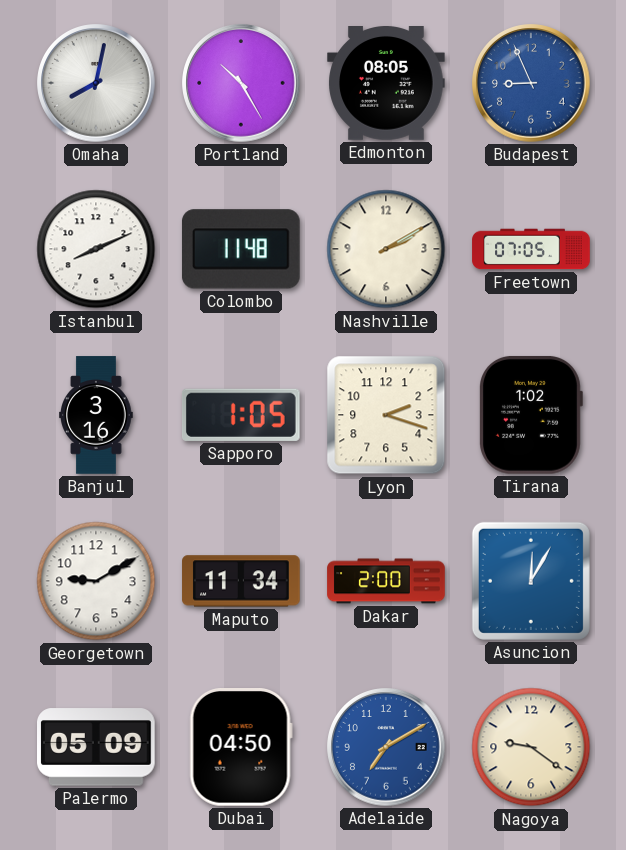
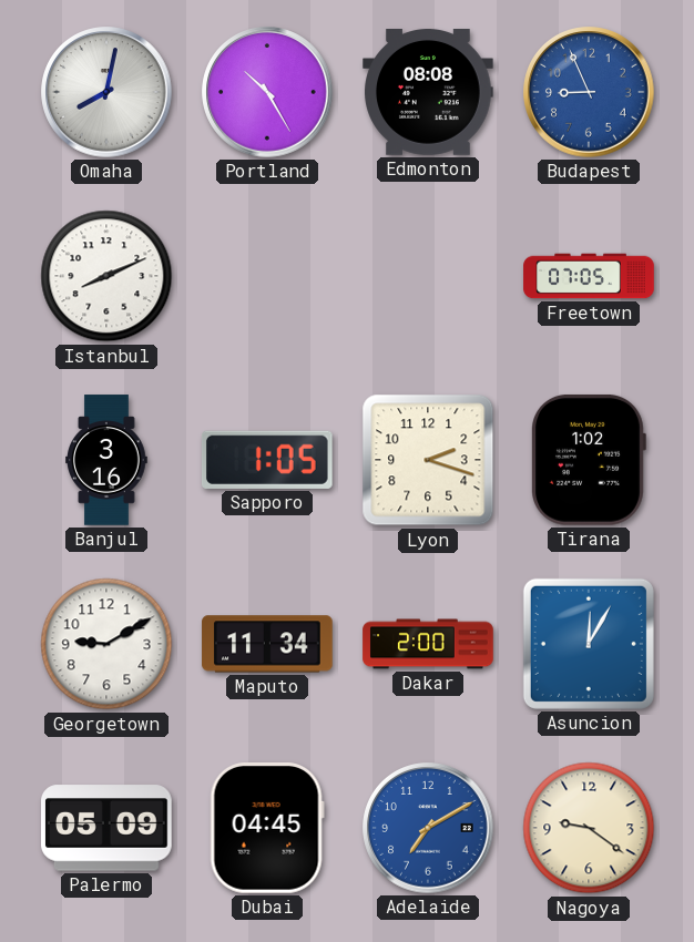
Edmonton: 08:05 -> 08:08 (428, 93)
Colombo: 11:48 -> none (241, 249)
Nashville: 2:10 -> none (386, 249)
Dubai: 04:50 -> 04:45 (267, 829)
